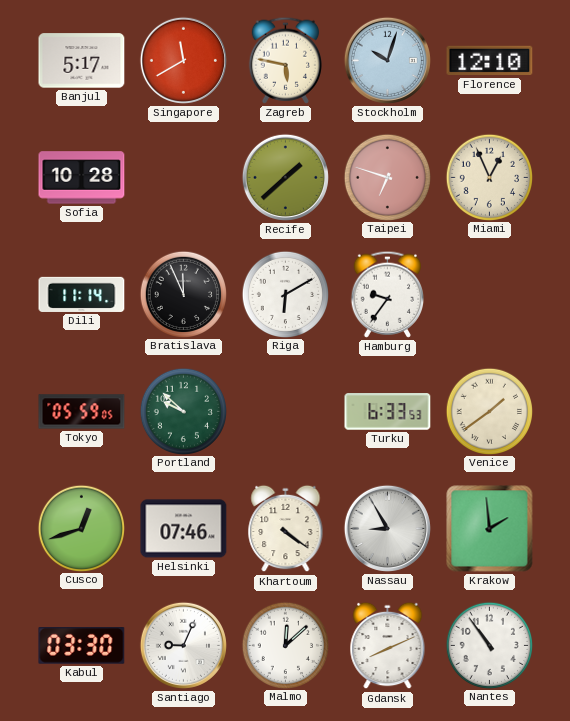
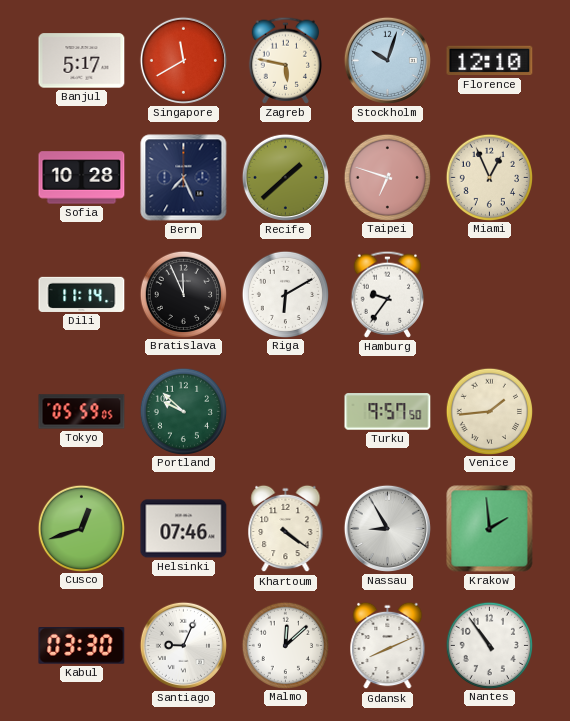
Bern: none -> 7:26 (184, 178)
Turku: 6:33 -> 9:57 (388, 412)
Venice: 1:39 -> 1:44 (489, 411)
